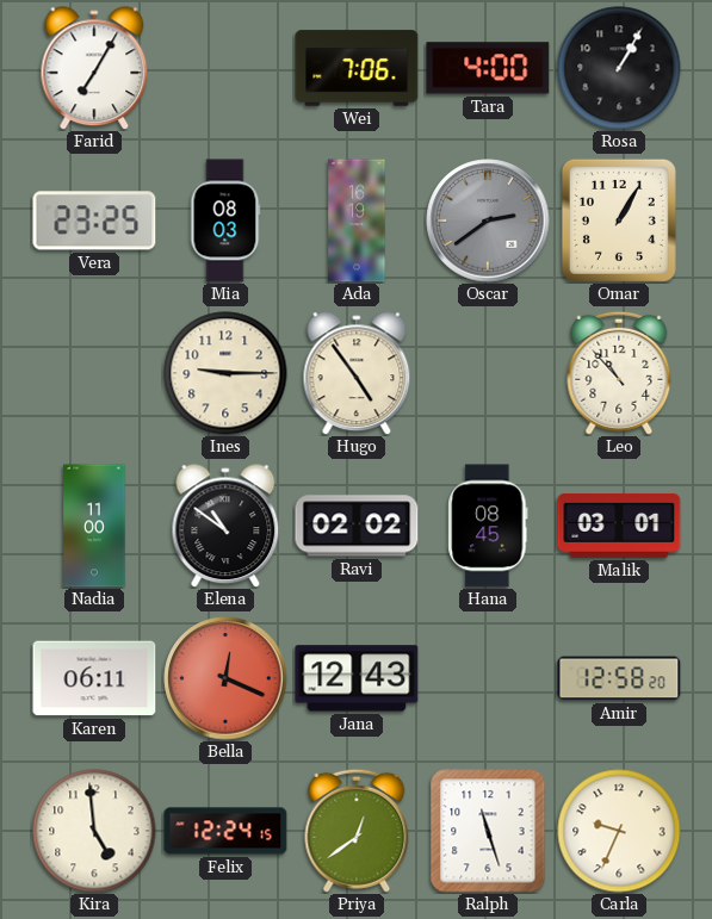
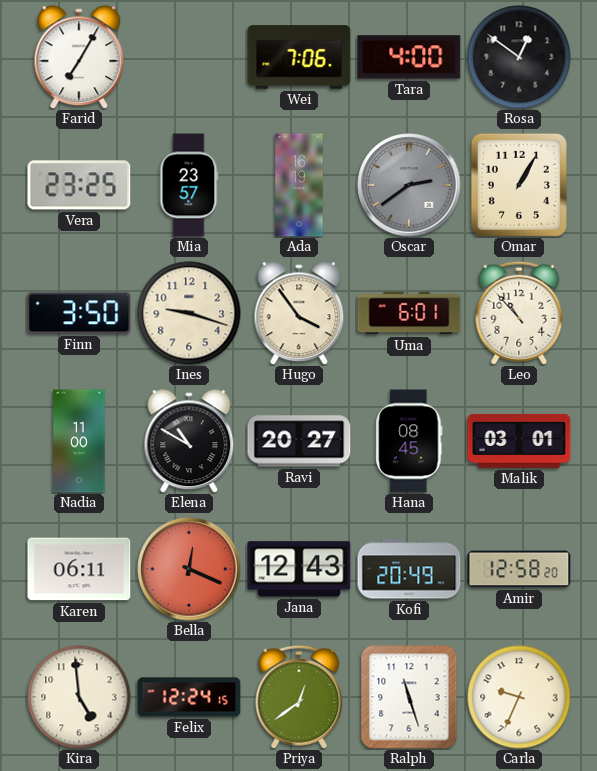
Rosa: 1:05 -> 12:51 (519, 57)
Mia: 08:03 -> 23:57 (189, 185)
Finn: none -> 3:50 (79, 313)
Ines: 9:15 -> 9:18 (189, 313)
Hugo: 4:54 -> 3:54 (299, 313)
Uma: none -> 6:01 (409, 313)
Elena: 10:51 -> 10:50 (189, 441)
Ravi: 02:02 -> 20:27 (299, 441)
Kofi: none -> 20:49 (409, 569)
